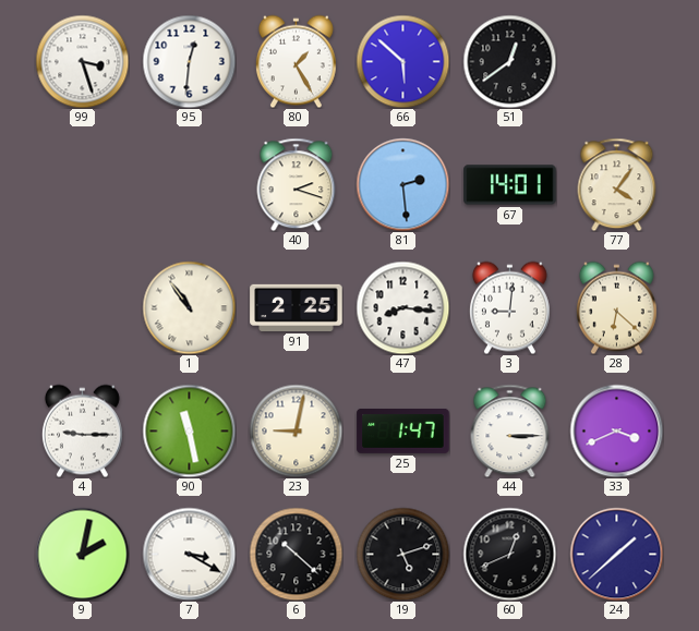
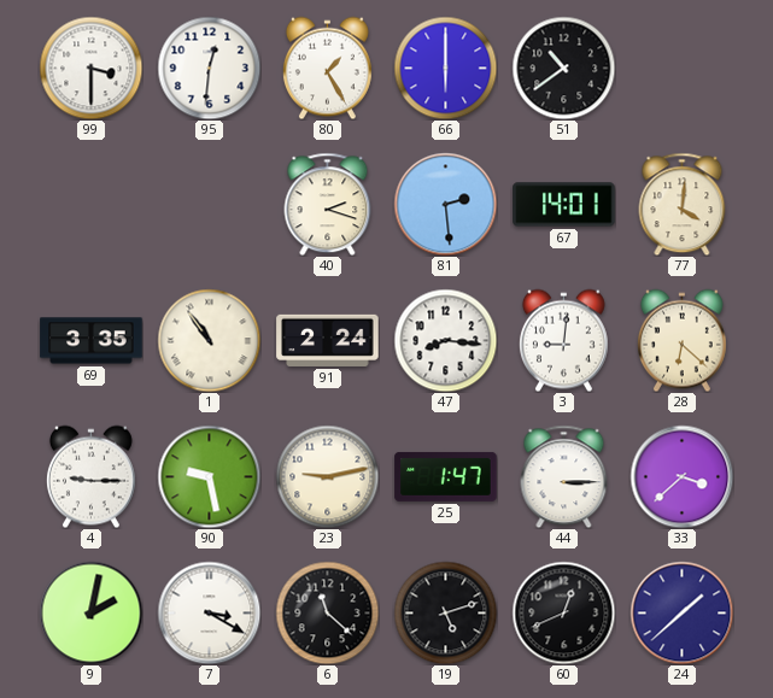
99: 3:27 -> 3:30 (90, 68)
66: 5:52 -> 6:00 (445, 68)
51: 12:39 -> 10:39 (563, 68)
77: 4:06 -> 4:01 (683, 204)
69: none -> 3:35 (92, 341)
91: 2:25 -> 2:24 (328, 340)
90: 11:28 -> 9:28 (209, 476)
23: 9:02 -> 9:13 (327, 476)
33: 3:41 -> 3:38 (681, 476)
6: 10:22 -> 11:22 (327, 612)
